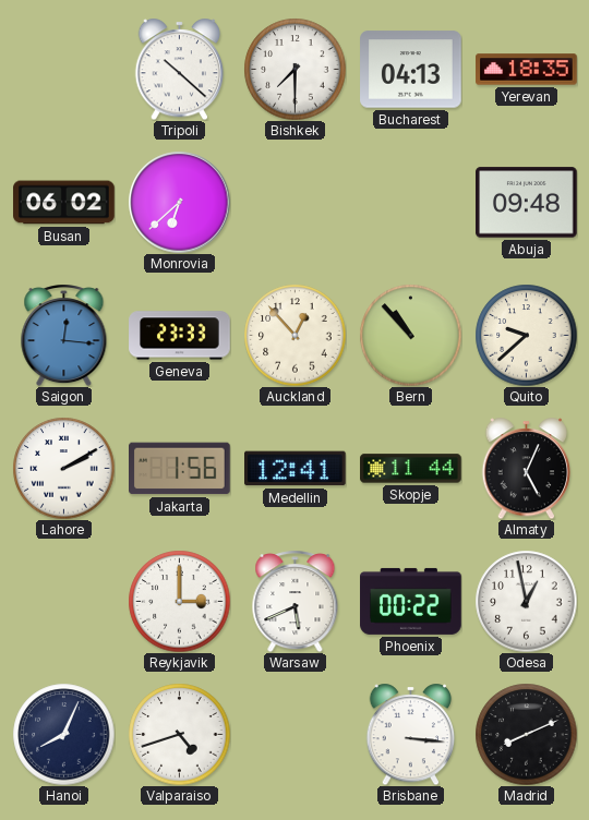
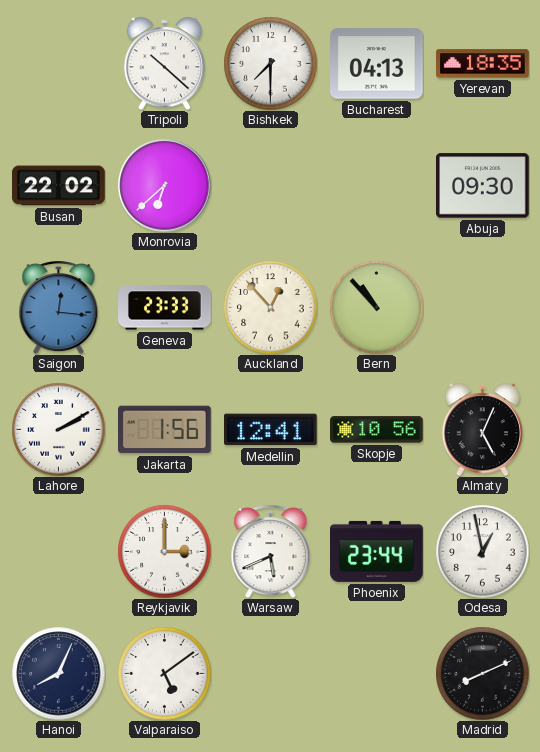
Busan: 06:02 -> 22:02 (59, 186)
Abuja: 09:48 -> 09:30 (483, 186)
Quito: 9:38 -> none (526, 335)
Skopje: 11:44 -> 10:56 (377, 430)
Phoenix: 00:22 -> 23:44 (377, 551)
Valparaiso: 4:42 -> 5:09 (164, 673)
Brisbane: 3:16 -> none (411, 734)
